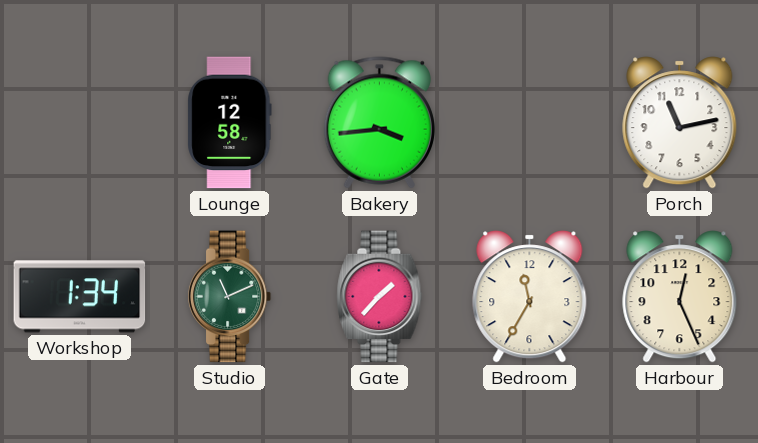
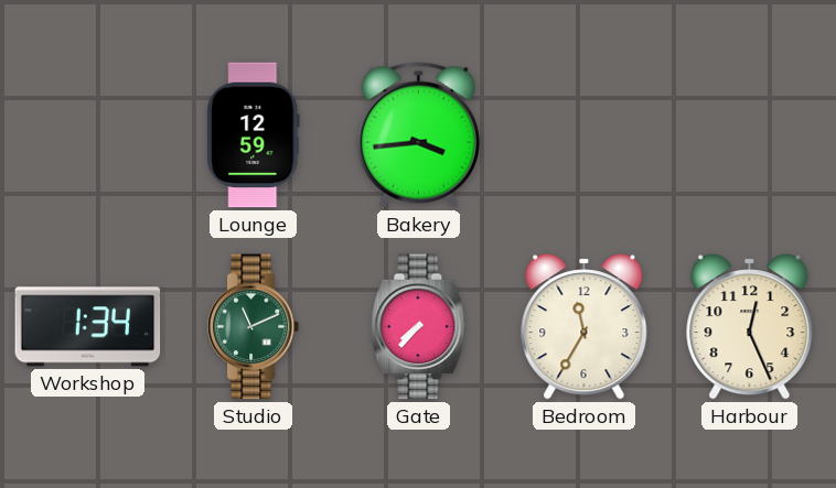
Lounge: 12:58 -> 12:59 (254, 135)
Porch: 11:13 -> none (680, 123)
Gate: 1:37 -> 7:37 (419, 327)
